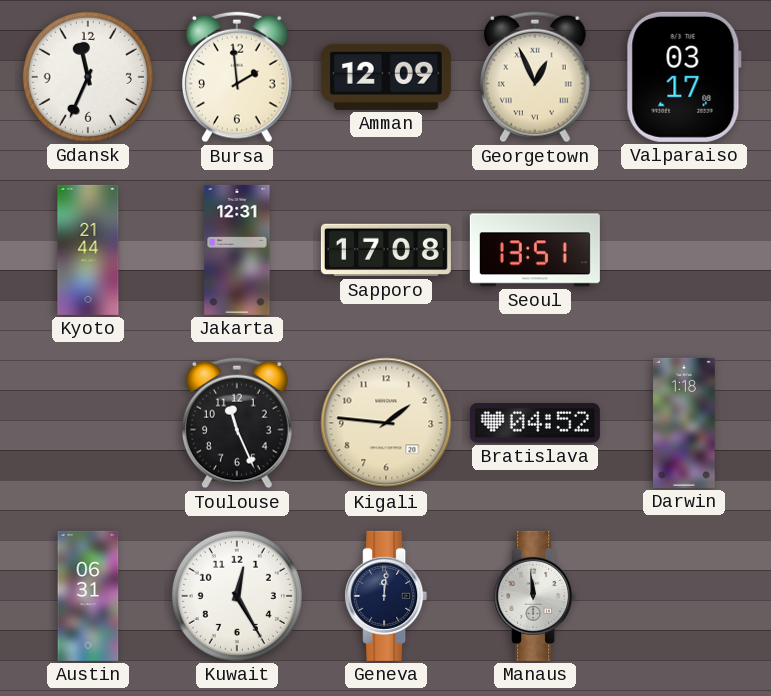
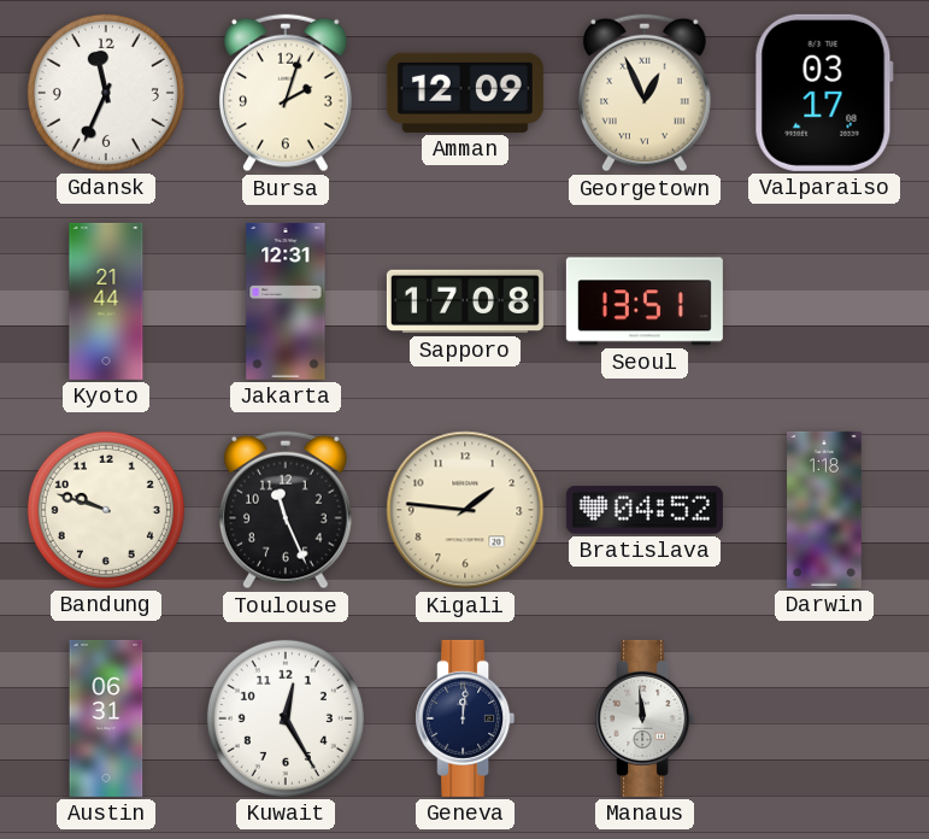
Bursa: 1:59 -> 2:03 (287, 93)
Bandung: none -> 9:48 (106, 510)
